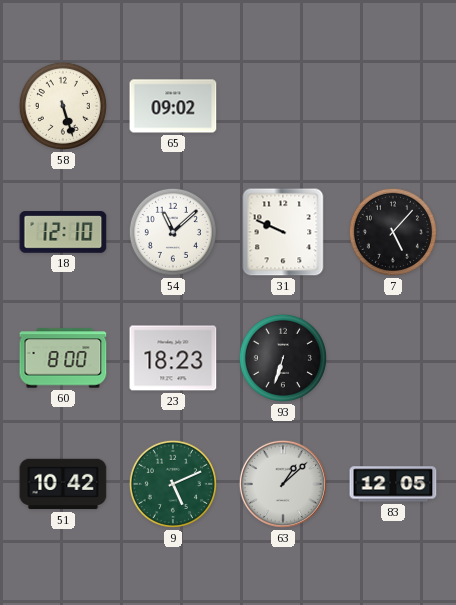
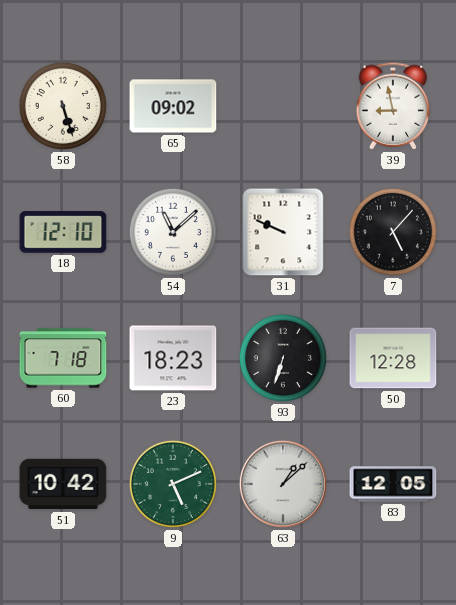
39: none -> 8:58 (393, 106)
60: 8:00 -> 7:18 (63, 358)
50: none -> 12:28 (393, 358)
